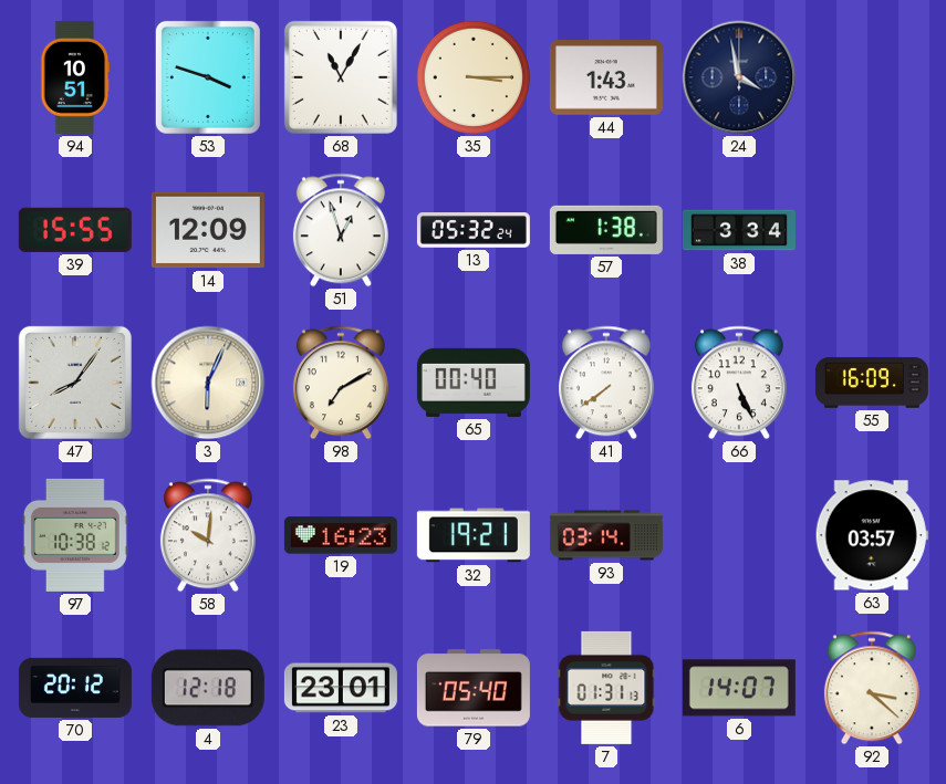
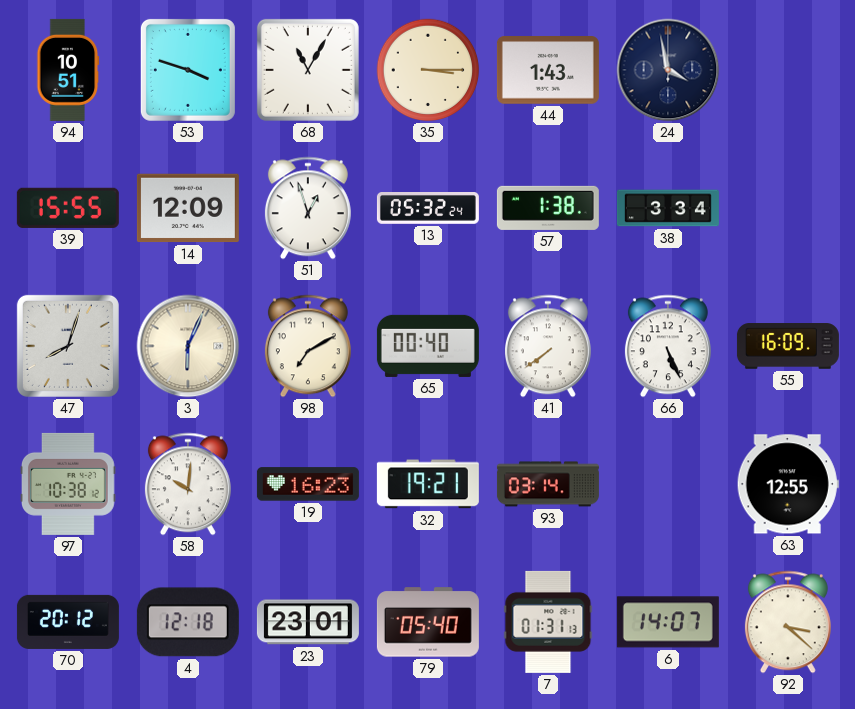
47: 8:06 -> 8:03 (68, 346)
63: 03:57 -> 12:55 (788, 484)
